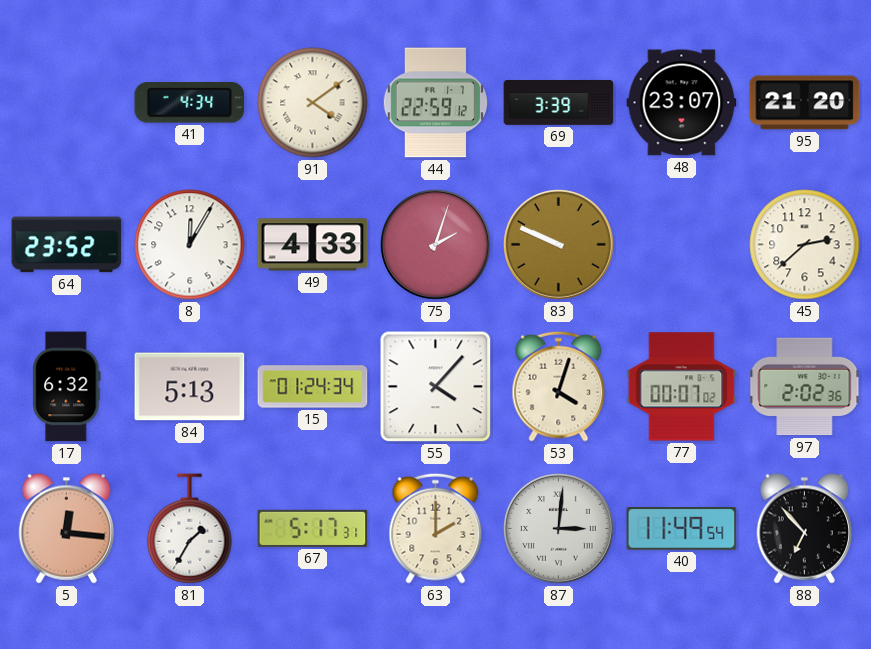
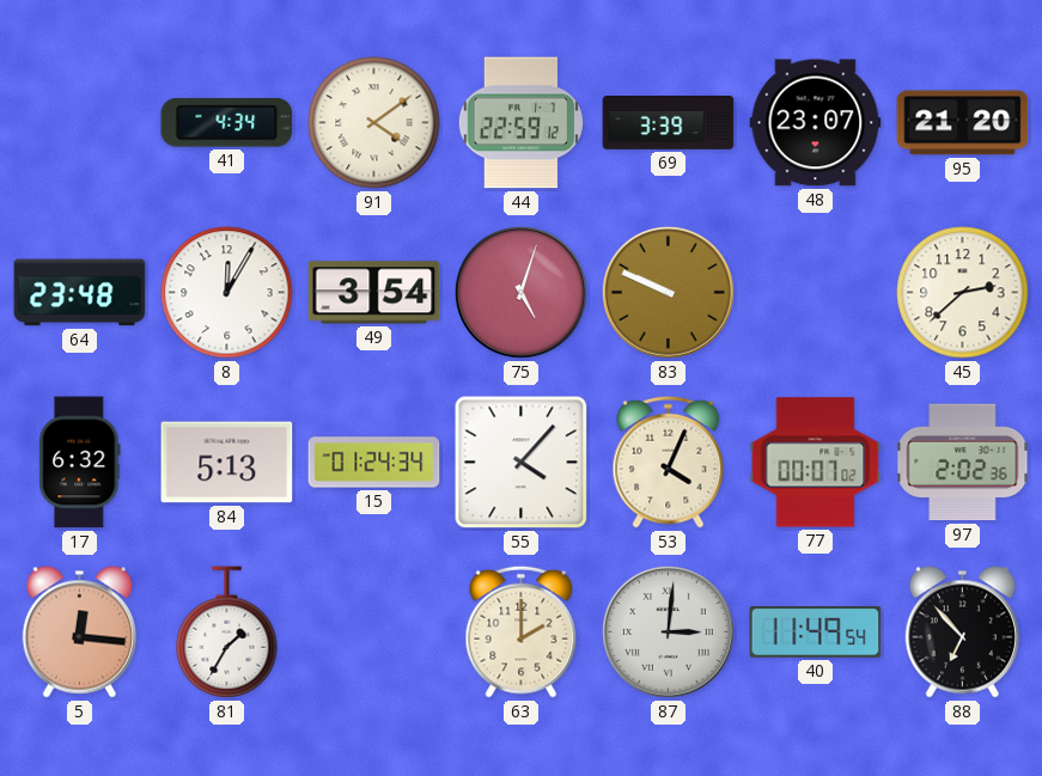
64: 23:52 -> 23:48 (80, 293)
49: 4:33 -> 3:54 (374, 293)
75: 2:03 -> 5:03 (520, 292)
53: 4:03 -> 4:04 (669, 462)
67: 5:17 -> none (313, 528)
